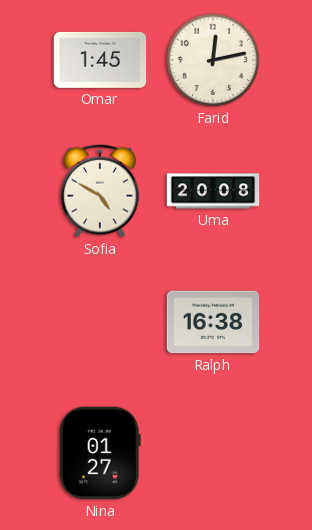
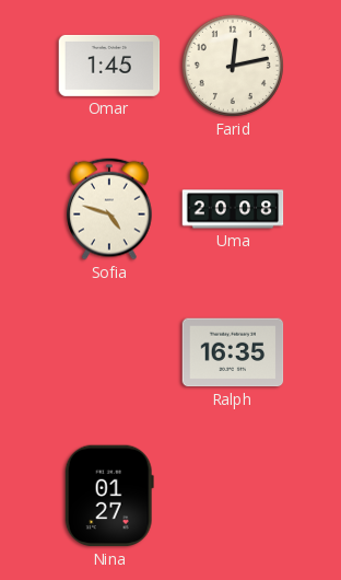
Sofia: 4:50 -> 4:48 (109, 209)
Ralph: 16:38 -> 16:35 (233, 352)
